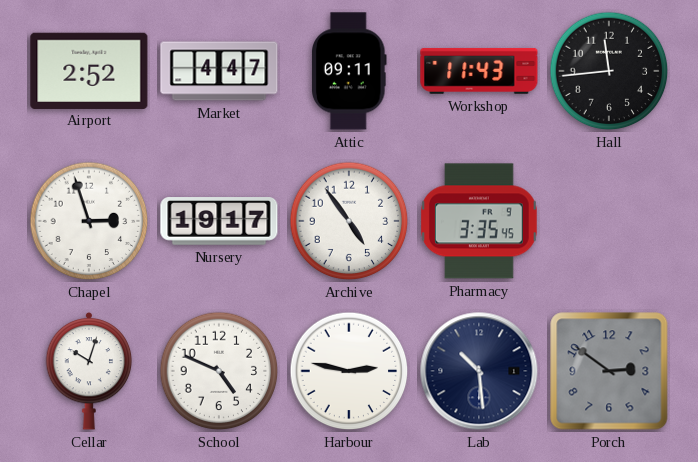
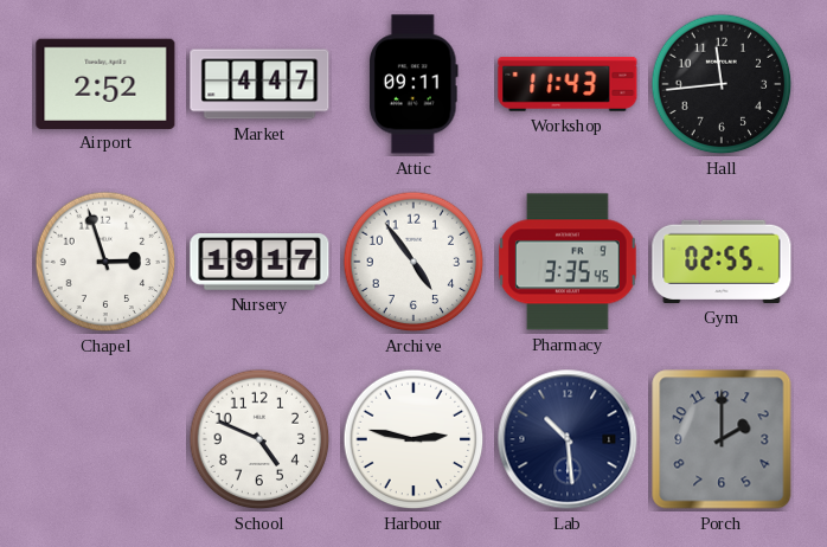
Gym: none -> 02:55 (722, 262)
Cellar: 10:03 -> none (89, 371)
Porch: 2:51 -> 2:00 (722, 439)
